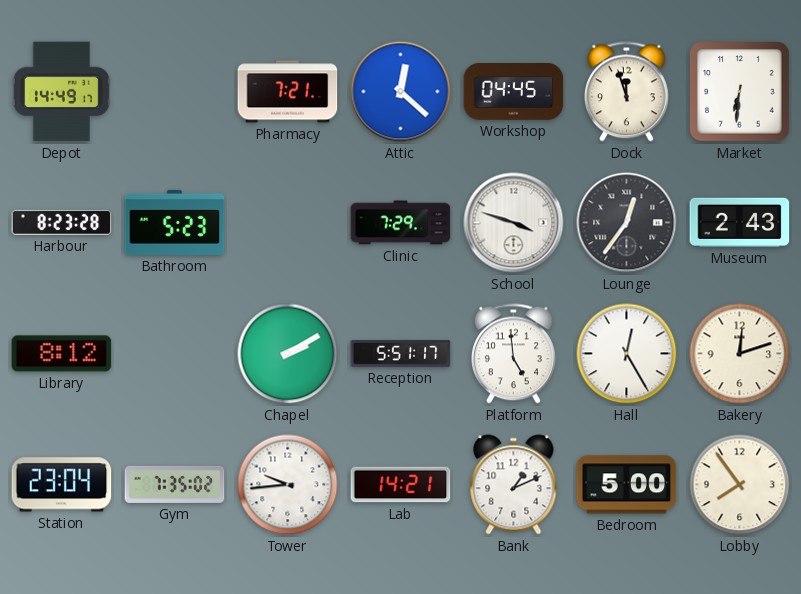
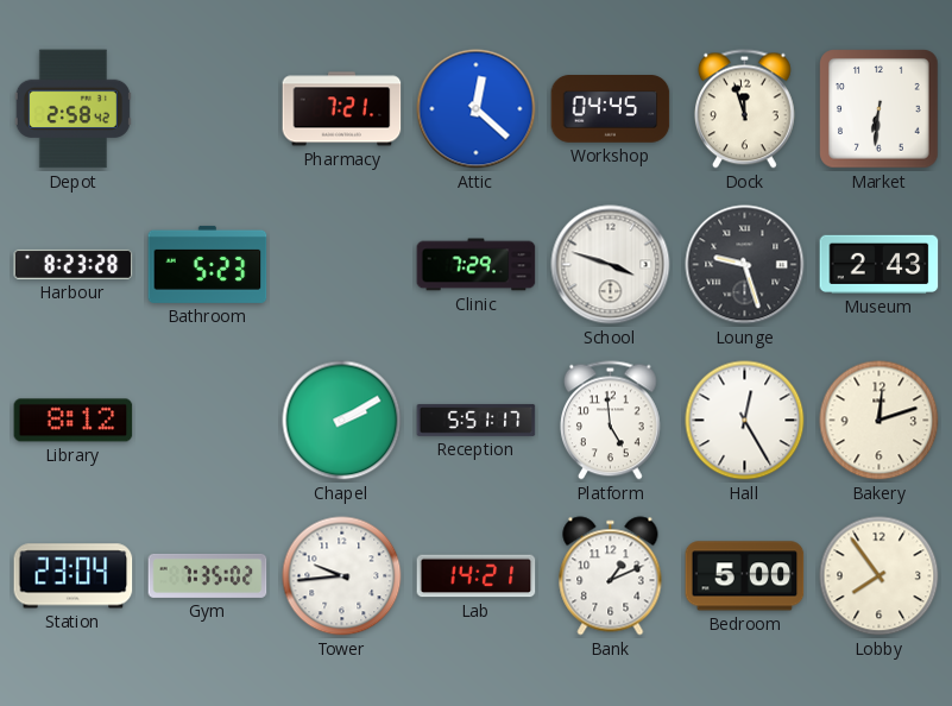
Depot: 14:49 -> 2:58 (72, 109)
Lounge: 12:36 -> 9:27 (745, 265)
